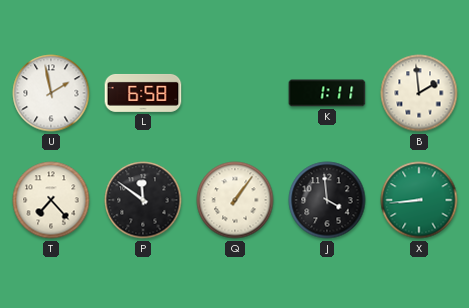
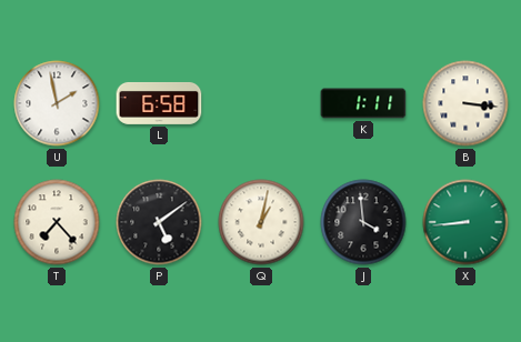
B: 1:59 -> 3:16 (465, 103)
P: 11:51 -> 5:09 (159, 222)
Q: 1:06 -> 1:02 (261, 222)
